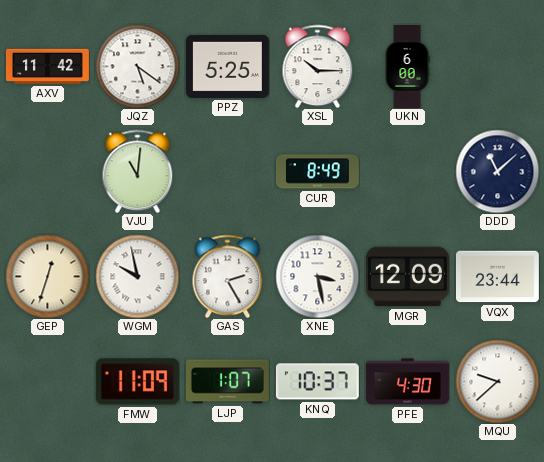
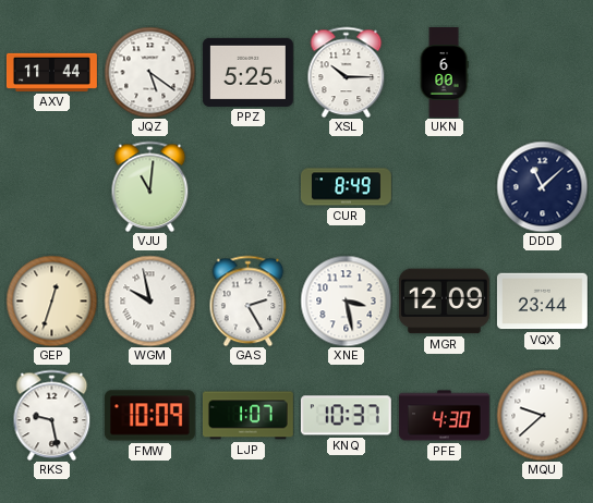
AXV: 11:42 -> 11:44 (51, 72)
RKS: none -> 9:28 (52, 415)
FMW: 11:09 -> 10:09 (149, 416)
